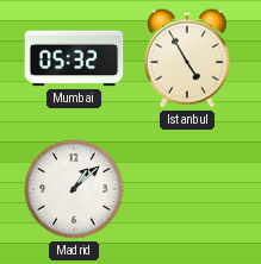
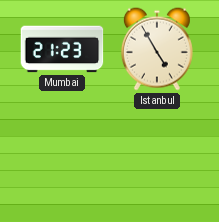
Mumbai: 05:32 -> 21:23 (62, 49)
Madrid: 1:08 -> none (74, 189)
